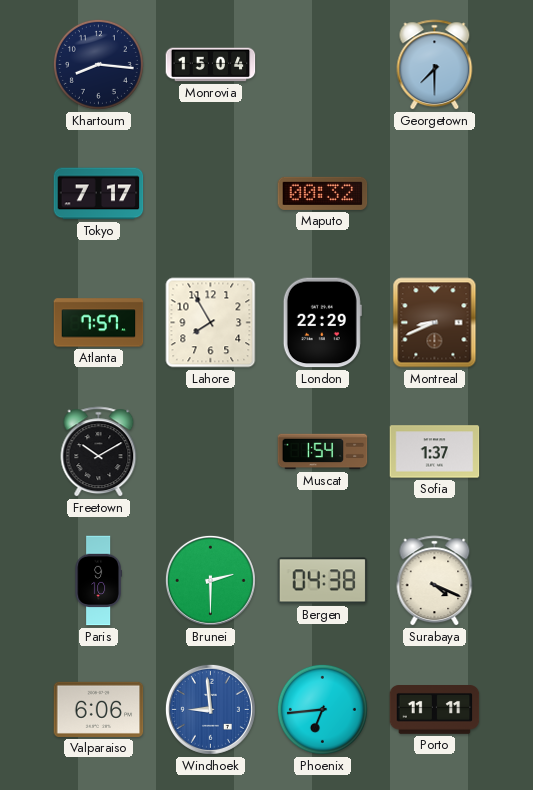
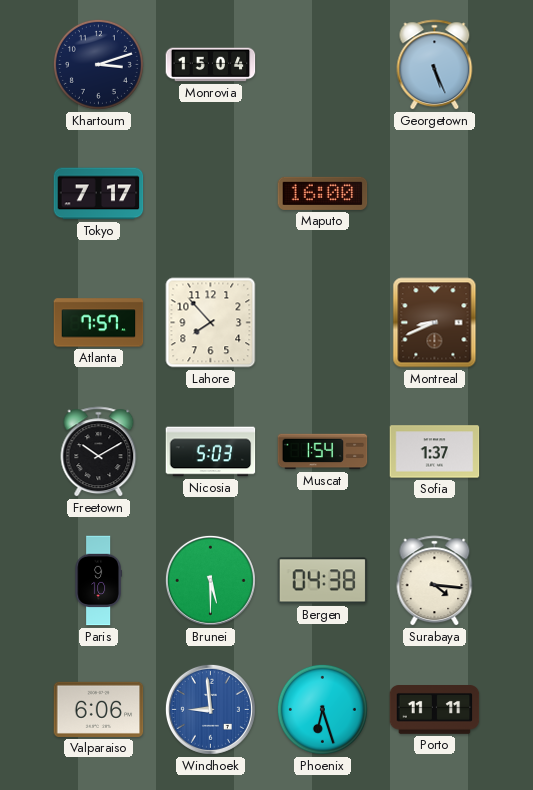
Khartoum: 8:16 -> 3:12 (98, 64)
Georgetown: 7:30 -> 5:26 (435, 65)
Maputo: 00:32 -> 16:00 (323, 193)
Lahore: 7:55 -> 7:53 (211, 323)
London: 22:29 -> none (322, 323)
Nicosia: none -> 5:03 (211, 452)
Brunei: 2:30 -> 5:30 (210, 580)
Surabaya: 4:19 -> 4:16 (435, 581)
Phoenix: 6:44 -> 6:27 (322, 709)
